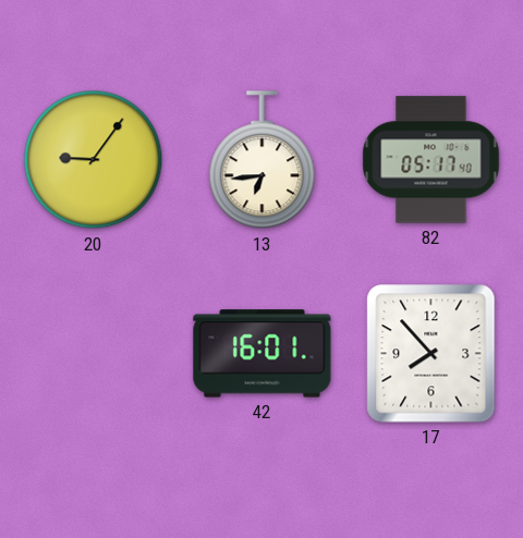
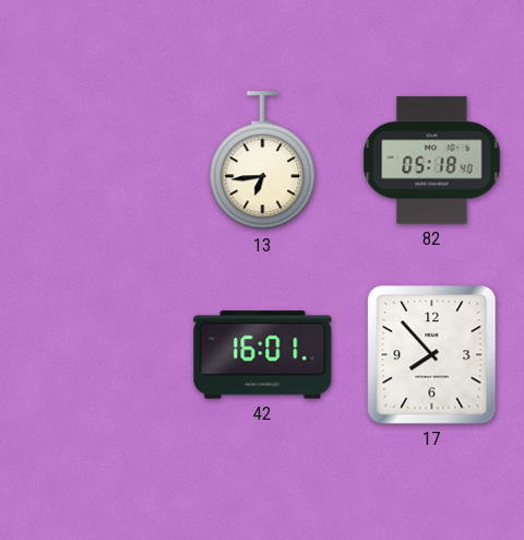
20: 9:06 -> none (94, 160)
82: 05:17 -> 05:18 (432, 161)
